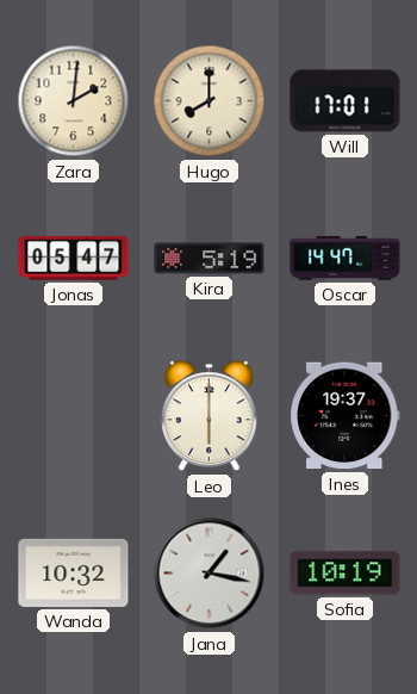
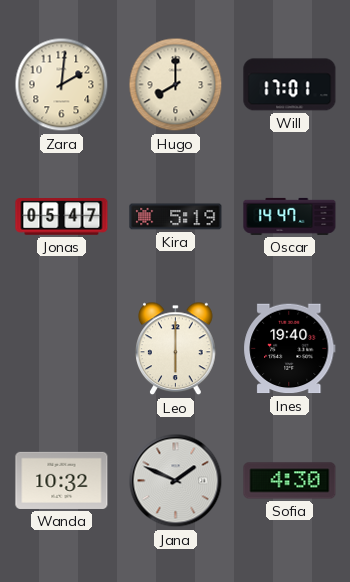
Ines: 19:37 -> 19:40 (290, 349)
Jana: 1:17 -> 1:49 (176, 481)
Sofia: 10:19 -> 4:30 (290, 481)
